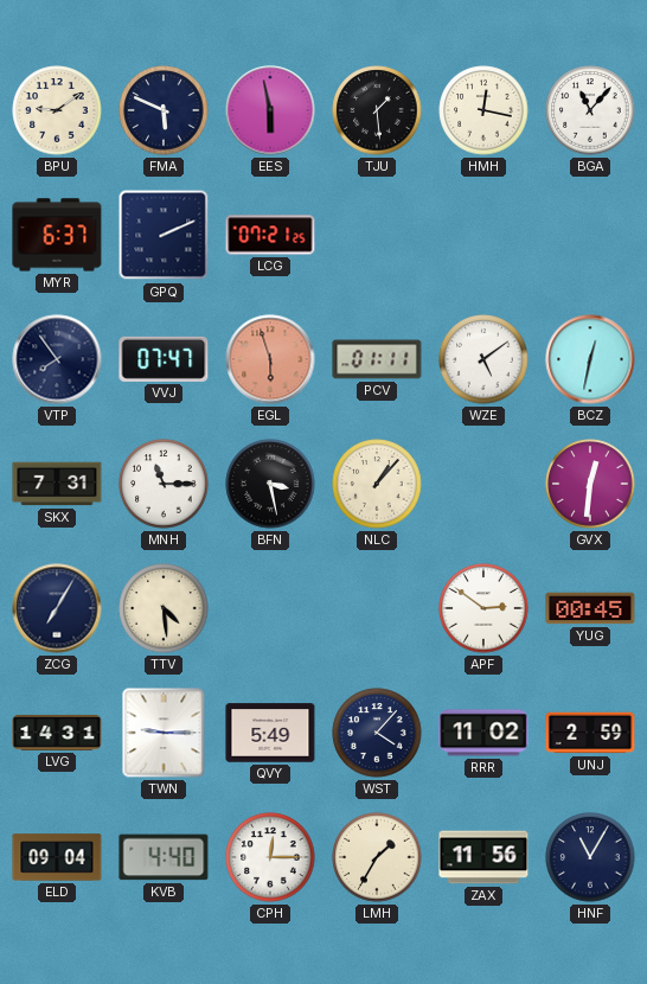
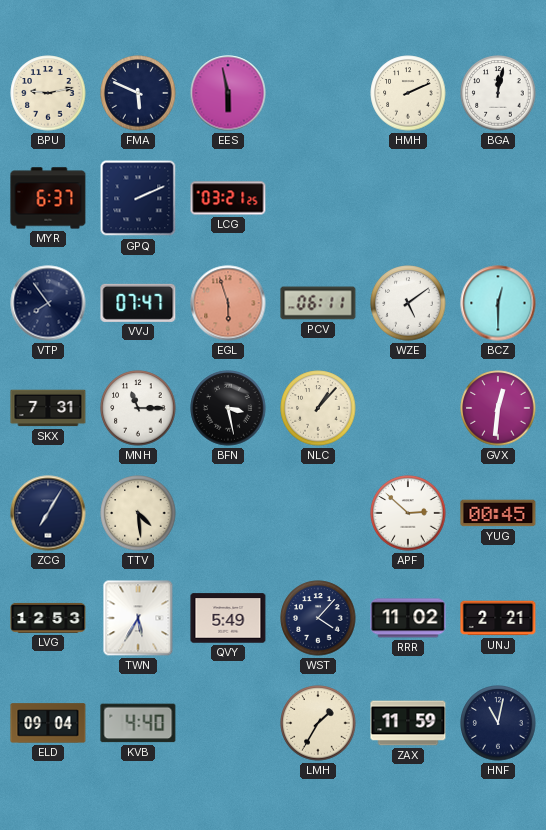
BPU: 9:09 -> 9:13 (48, 93)
TJU: 1:29 -> none (377, 110)
HMH: 12:17 -> 2:11 (408, 93)
BGA: 11:07 -> 12:02 (498, 93)
LCG: 07:21 -> 03:21 (228, 198)
PCV: 01:11 -> 06:11 (318, 303)
BCZ: 12:32 -> 12:30 (498, 303)
APF: 2:51 -> 2:52 (408, 513)
LVG: 14:31 -> 12:53 (48, 618)
TWN: 9:15 -> 5:35 (138, 618)
UNJ: 2:59 -> 2:21 (498, 618)
CPH: 12:15 -> none (270, 857)
ZAX: 11:56 -> 11:59 (408, 723)
HNF: 11:05 -> 11:02 (498, 723)
